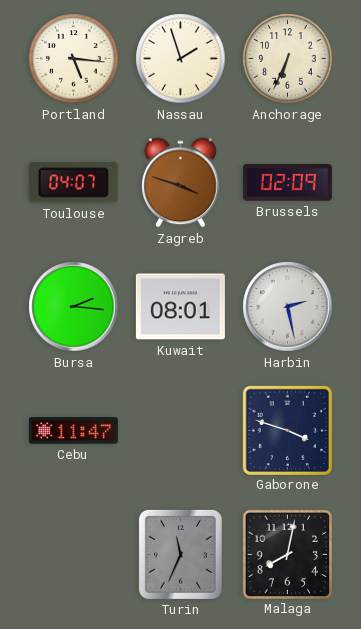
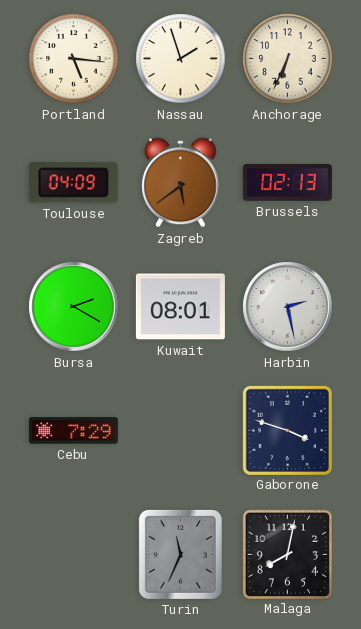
Toulouse: 04:07 -> 04:09 (73, 183)
Zagreb: 3:48 -> 5:39 (181, 183)
Brussels: 02:09 -> 02:13 (287, 183)
Bursa: 2:16 -> 2:20 (74, 307)
Cebu: 11:47 -> 7:29 (73, 431)
